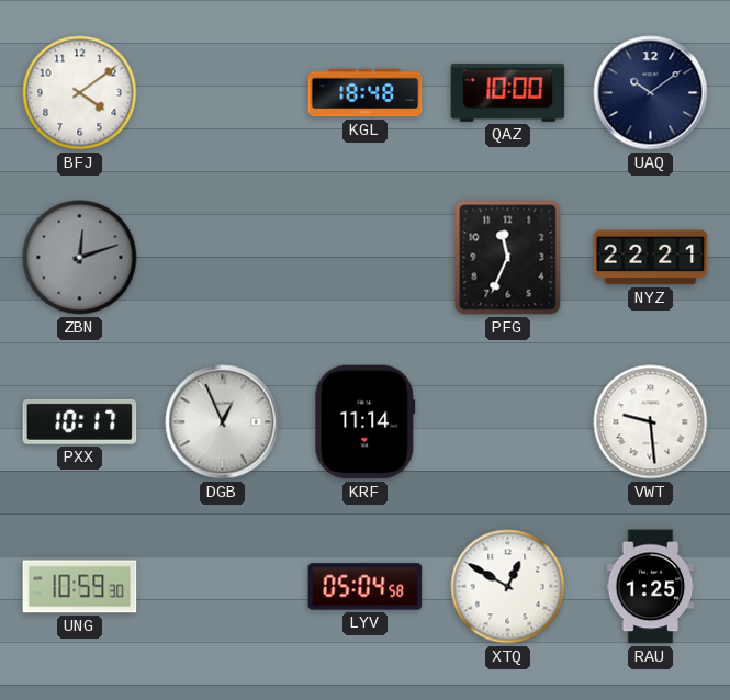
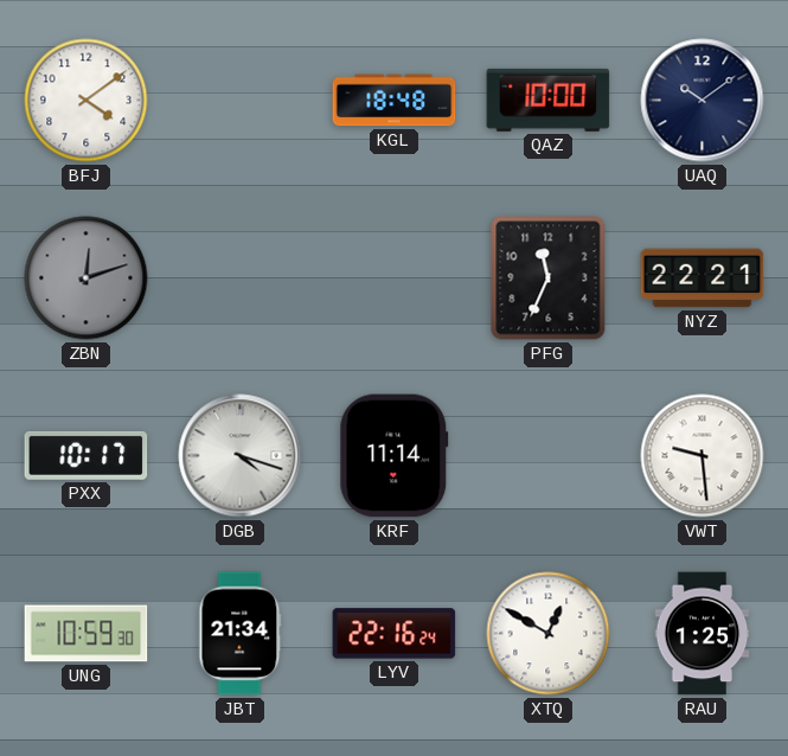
DGB: 12:56 -> 4:18 (241, 456)
JBT: none -> 21:34 (241, 634)
LYV: 05:04 -> 22:16 (395, 634)
